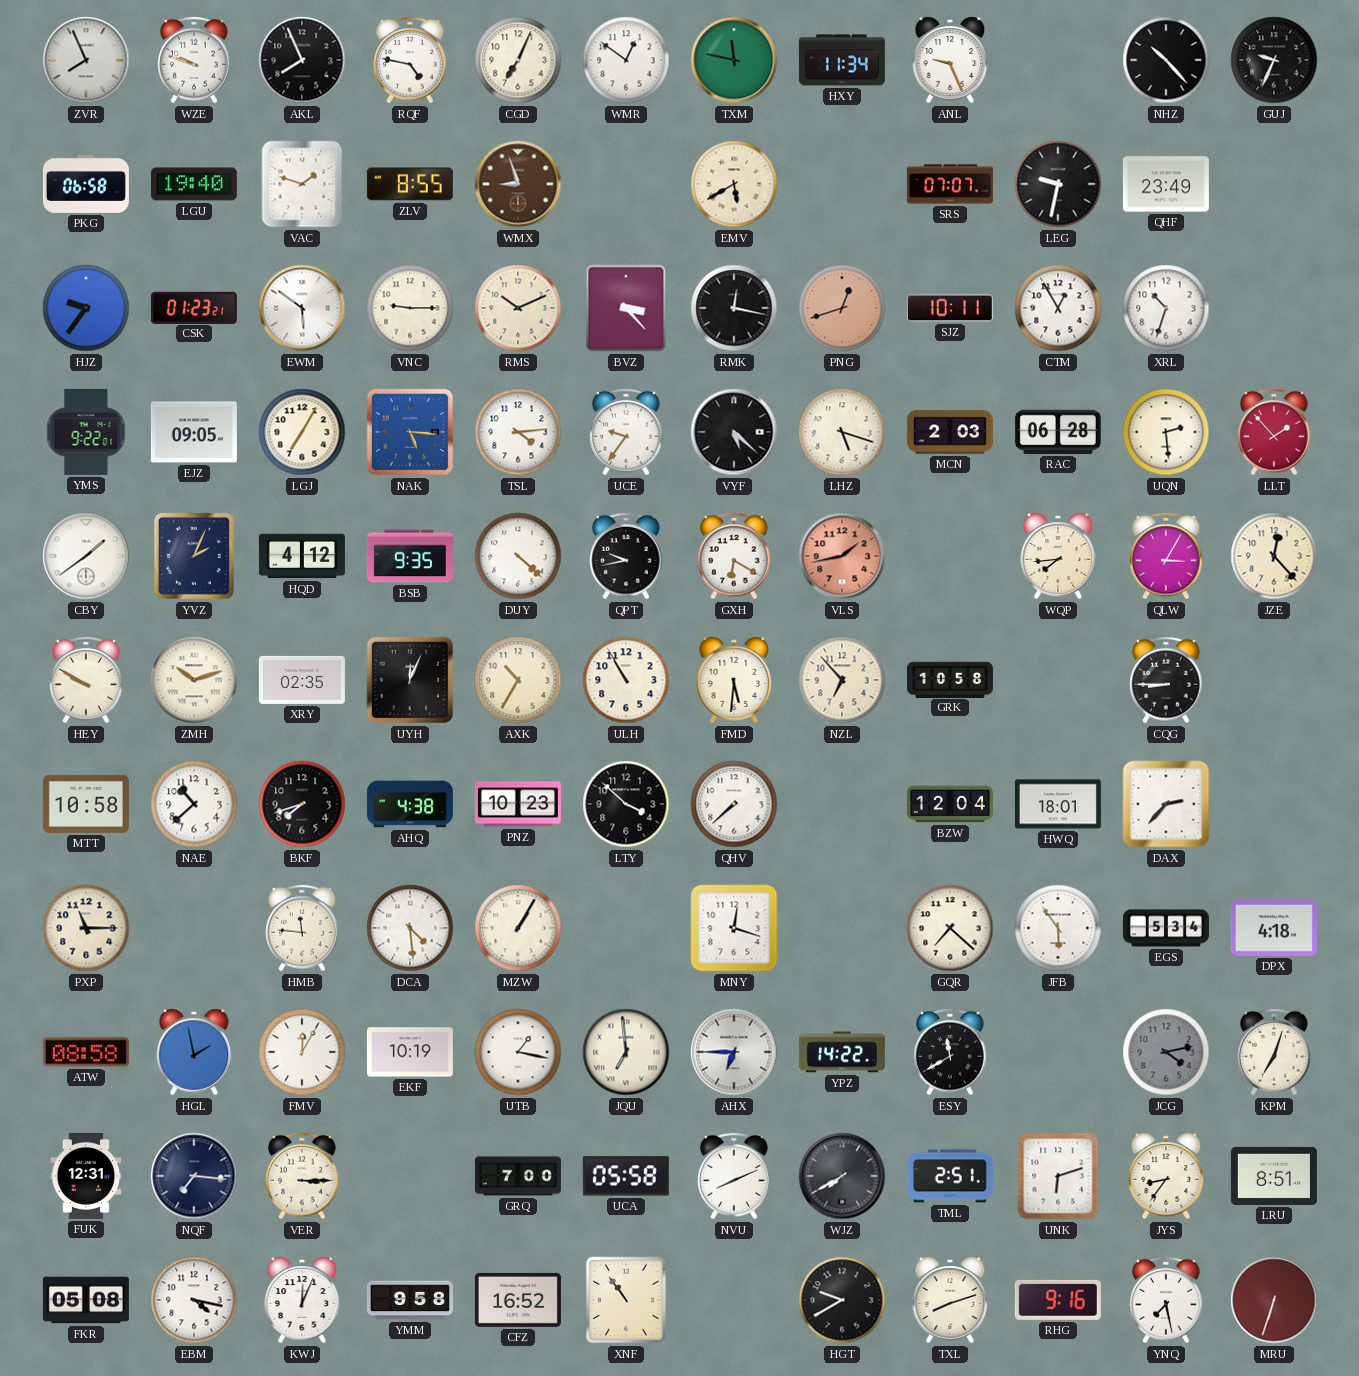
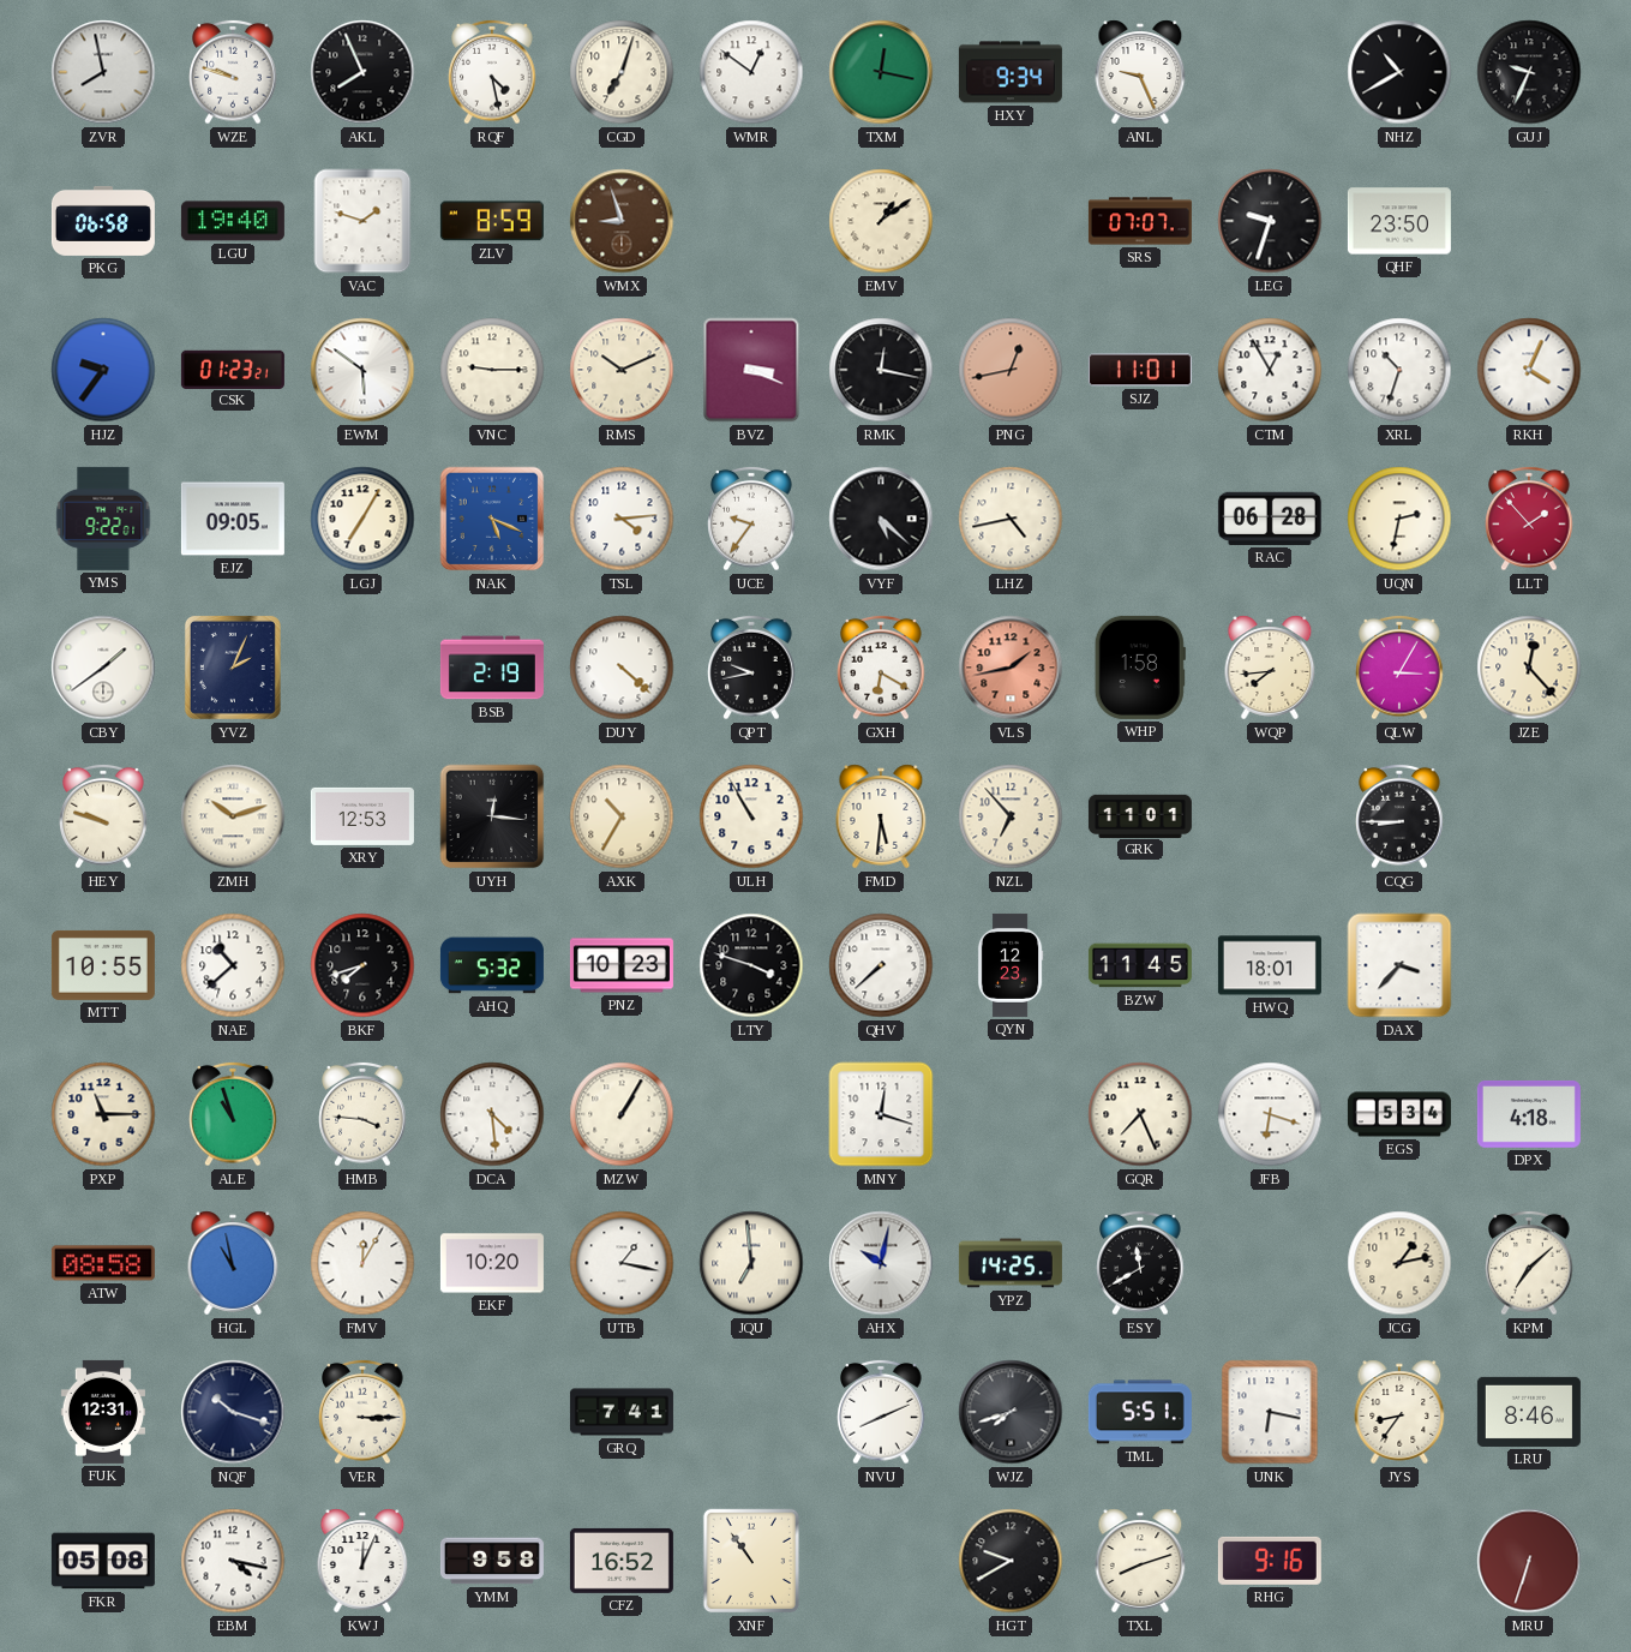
ZVR: 7:56 -> 7:58 (103, 72)
RQF: 4:47 -> 4:28 (492, 72)
CGD: 7:04 -> 7:03 (622, 72)
TXM: 11:47 -> 12:17 (881, 72)
HXY: 11:34 -> 9:34 (1011, 72)
NHZ: 10:23 -> 10:40 (1399, 72)
ZLV: 8:55 -> 8:59 (492, 221)
EMV: 5:40 -> 1:09 (881, 221)
LEG: 9:32 -> 9:33 (1270, 221)
QHF: 23:49 -> 23:50 (1399, 221)
BVZ: 3:23 -> 3:19 (751, 370)
PNG: 12:42 -> 12:43 (1011, 370)
SJZ: 10:11 -> 11:01 (1140, 370)
RKH: none -> 4:04 (1529, 370)
NAK: 5:16 -> 5:19 (492, 519)
LHZ: 5:18 -> 4:43 (1011, 519)
MCN: 2:03 -> none (950, 432)
UQN: 2:29 -> 2:32 (1399, 519)
HQD: 4:12 -> none (302, 556)
BSB: 9:35 -> 2:19 (492, 668)
WHP: none -> 1:58 (1140, 668)
HEY: 9:50 -> 9:48 (103, 816)
XRY: 02:35 -> 12:53 (362, 816)
UYH: 12:04 -> 12:16 (492, 816)
GRK: 10:58 -> 11:01 (1140, 815)
MTT: 10:58 -> 10:55 (103, 965)
AHQ: 4:38 -> 5:32 (492, 965)
LTY: 3:52 -> 3:48 (751, 965)
QYN: none -> 12:23 (1011, 965)
BZW: 12:04 -> 11:45 (1140, 965)
DAX: 2:37 -> 3:37 (1399, 965)
ALE: none -> 10:57 (233, 1114)
HMB: 11:46 -> 3:46 (362, 1114)
GQR: 7:22 -> 7:26 (1140, 1114)
JFB: 5:54 -> 6:18 (1270, 1114)
HGL: 1:58 -> 10:58 (233, 1263)
EKF: 10:19 -> 10:20 (492, 1263)
AHX: 6:45 -> 10:02 (881, 1263)
YPZ: 14:22 -> 14:25 (1011, 1263)
JCG: 4:13 -> 1:13 (1399, 1263)
JCG dial: grey -> cream (1399, 1263)
KPM: 7:03 -> 7:08 (1529, 1263)
NQF: 7:16 -> 10:18 (233, 1412)
GRQ: 7:00 -> 7:41 (622, 1412)
UCA: 05:58 -> none (626, 1176)
WJZ: 7:40 -> 7:42 (1011, 1412)
TML: 2:51 -> 5:51 (1140, 1412)
UNK: 6:12 -> 6:17 (1270, 1412)
LRU: 8:51 -> 8:46 (1529, 1412)
YNQ: 7:28 -> none (1166, 1300)
